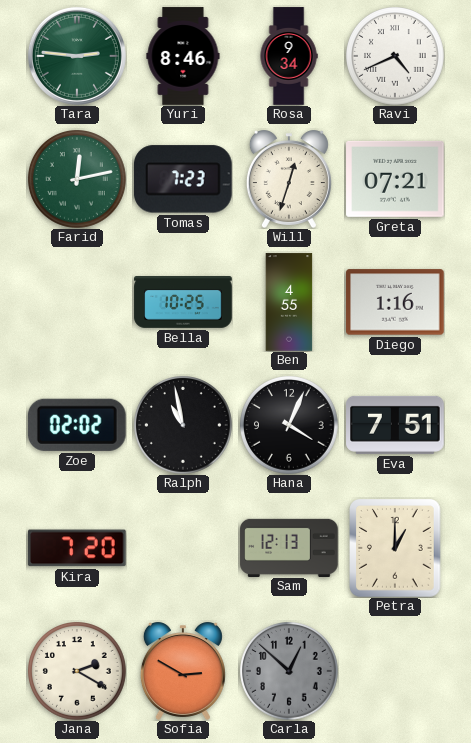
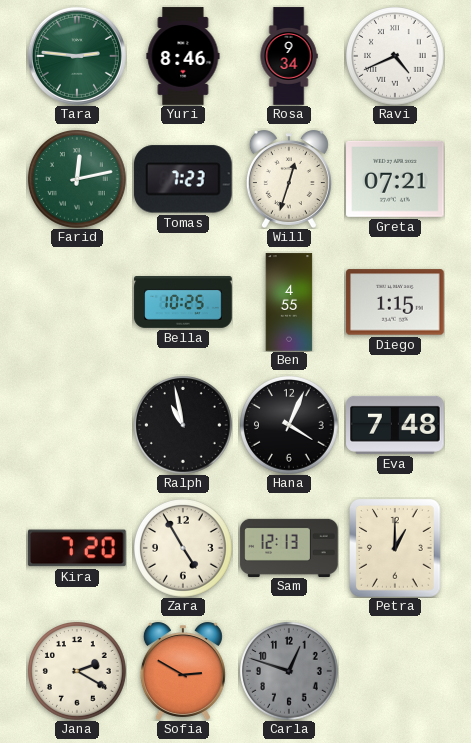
Diego: 1:16 -> 1:15 (395, 302)
Zoe: 02:02 -> none (77, 425)
Eva: 7:51 -> 7:48 (395, 425)
Zara: none -> 4:55 (184, 549)
Carla: 12:52 -> 12:48 (290, 672)
